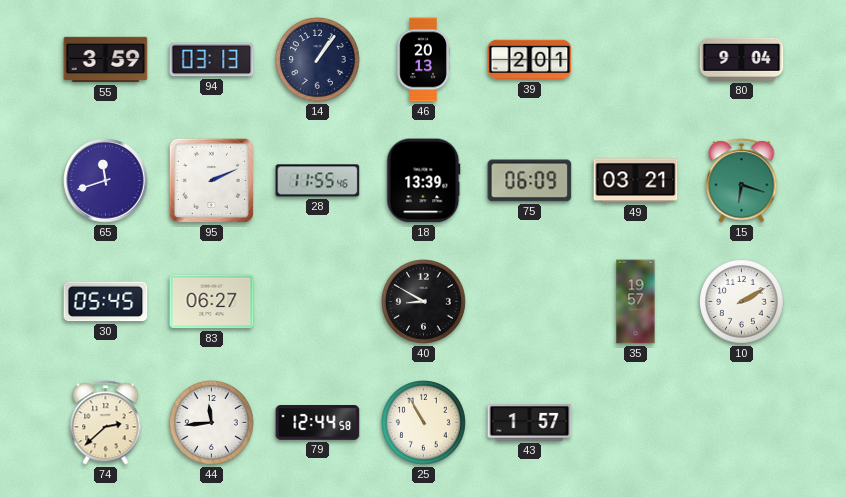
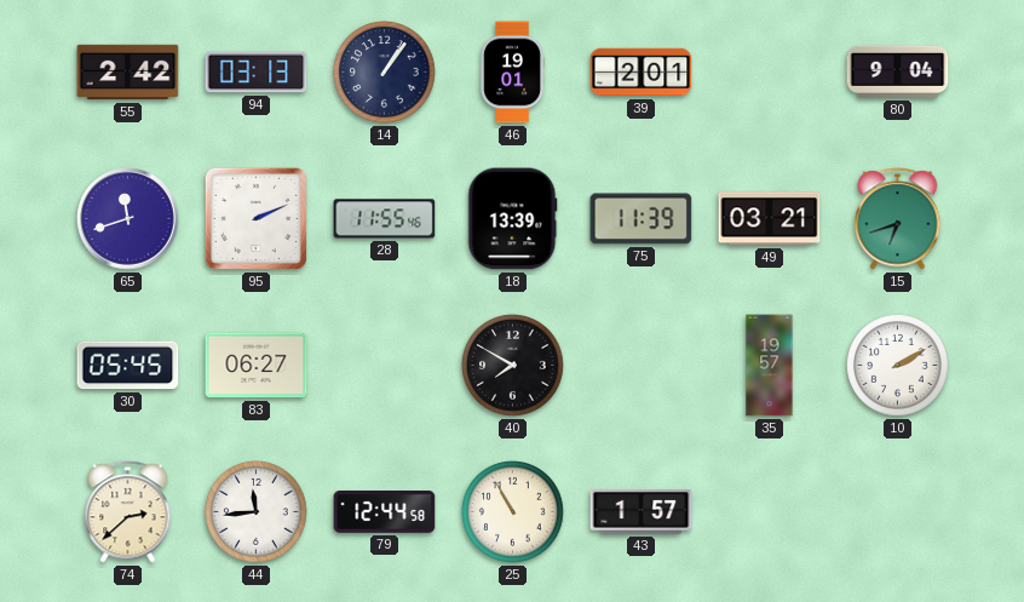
55: 3:59 -> 2:42 (128, 73)
46: 20:13 -> 19:01 (512, 73)
75: 06:09 -> 11:39 (642, 219)
15: 6:18 -> 6:42 (898, 219)
40: 8:50 -> 7:50 (513, 366)
